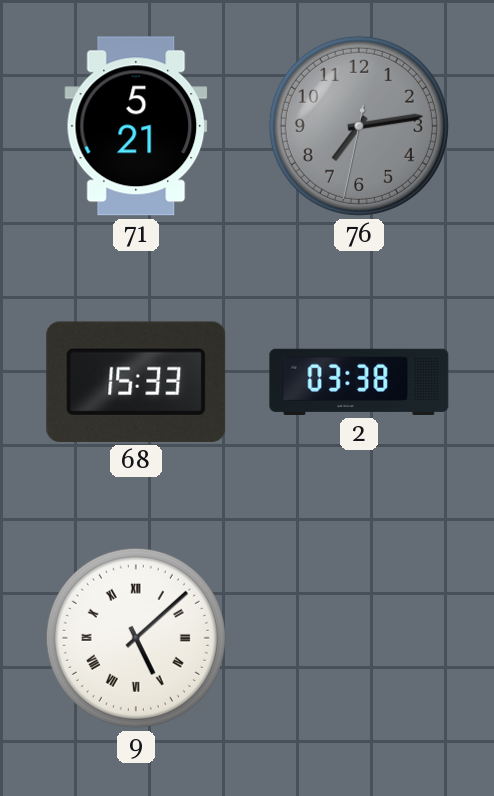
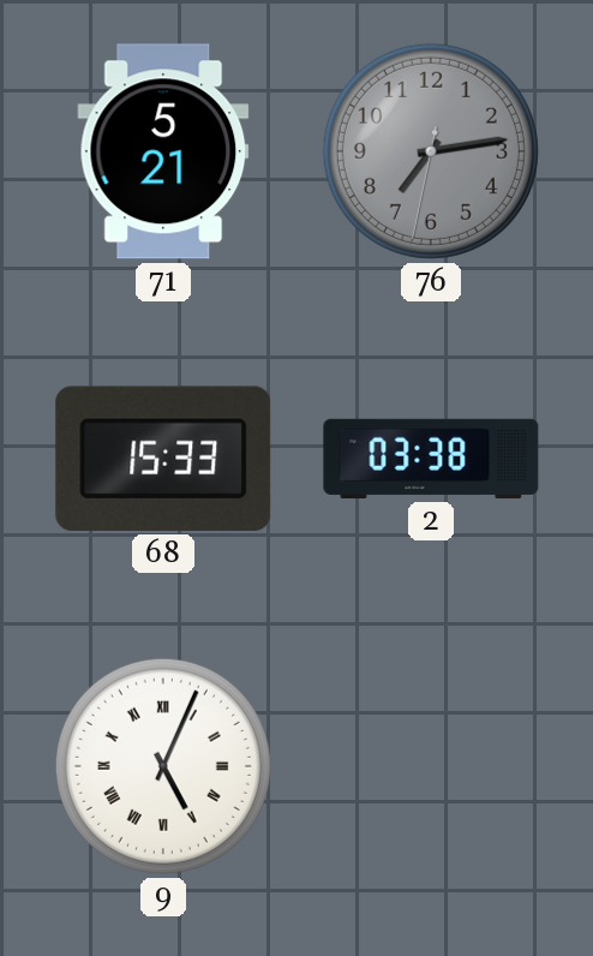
9: 5:08 -> 5:04 (163, 766)
